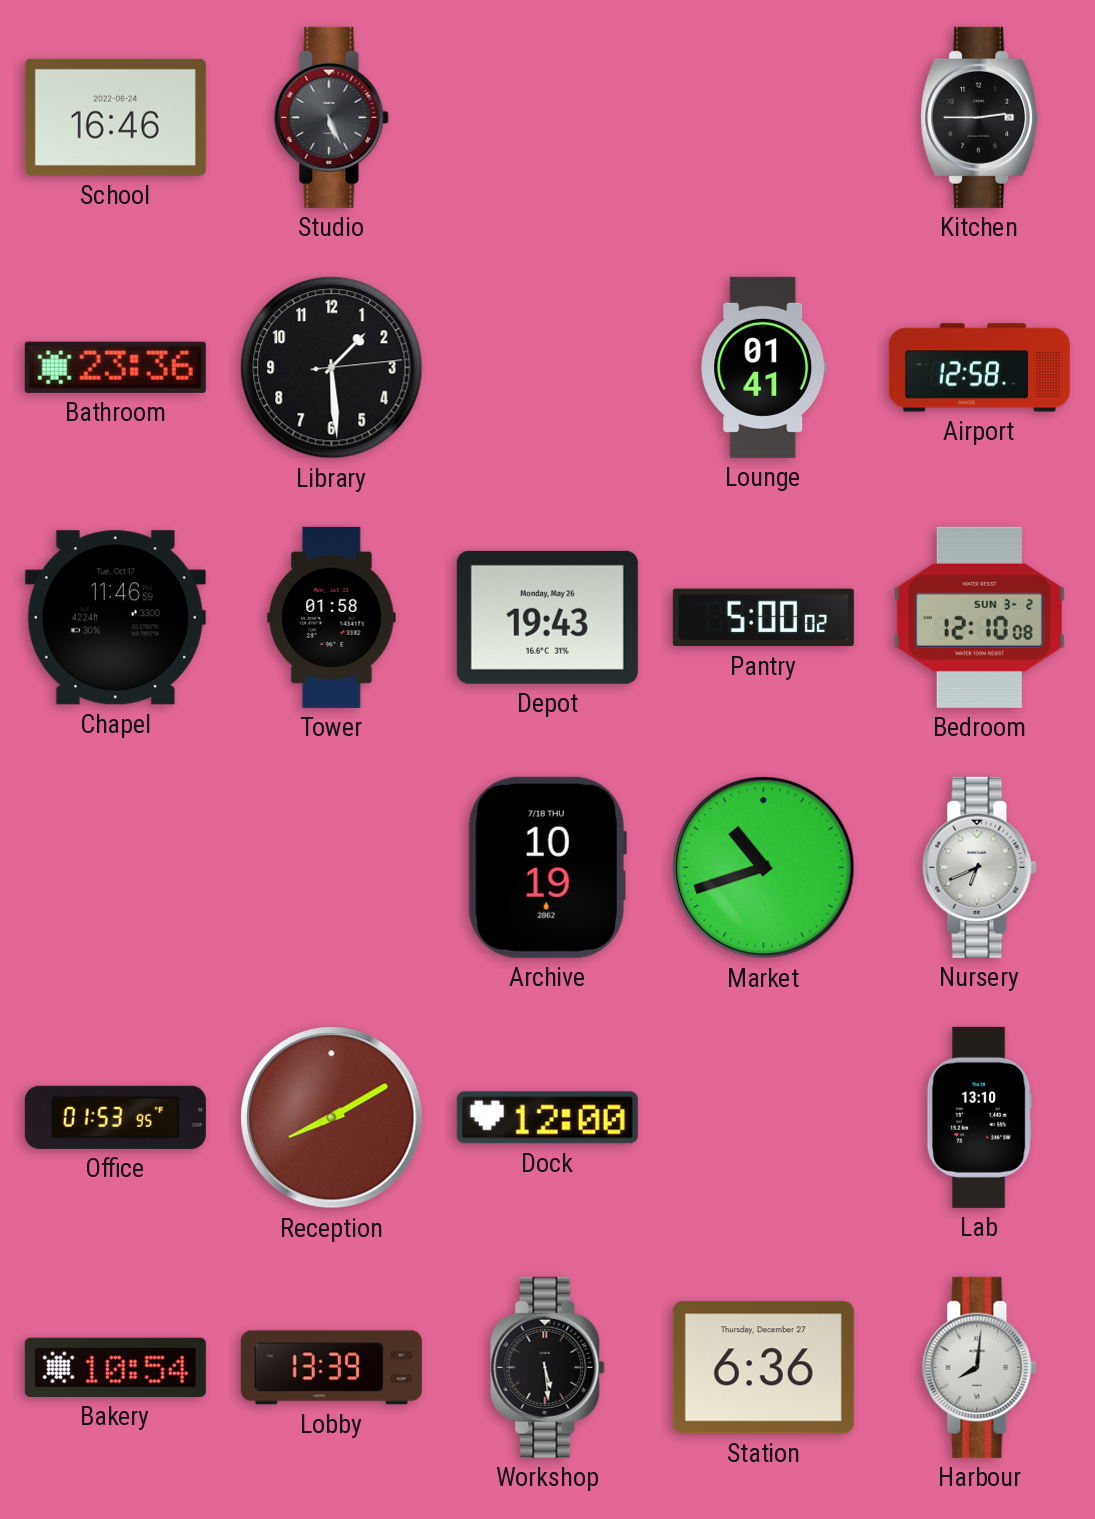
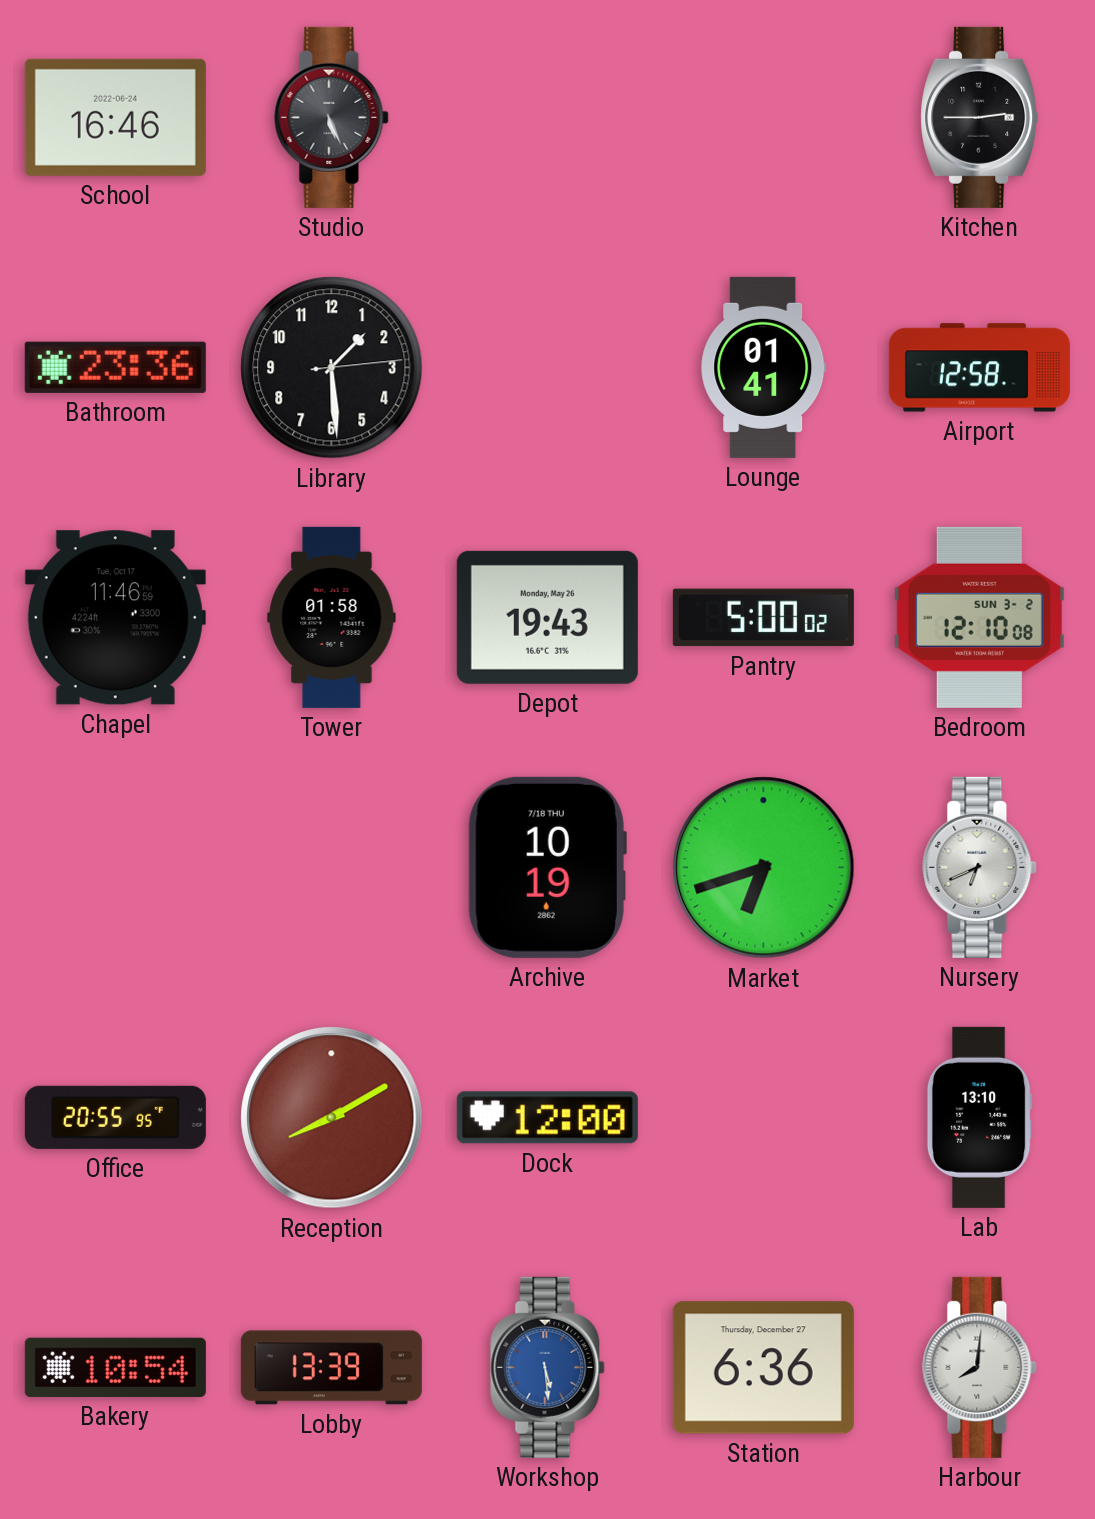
Market: 10:42 -> 6:42 (764, 868)
Office: 01:53 -> 20:55 (115, 1117)
Workshop dial: black -> blue (548, 1367)
